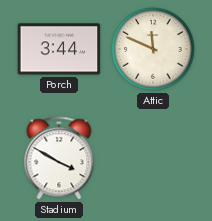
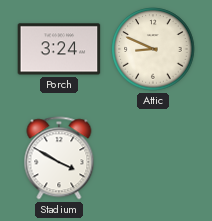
Porch: 3:44 -> 3:24 (59, 49)
Attic: 11:49 -> 8:49 (153, 49)
